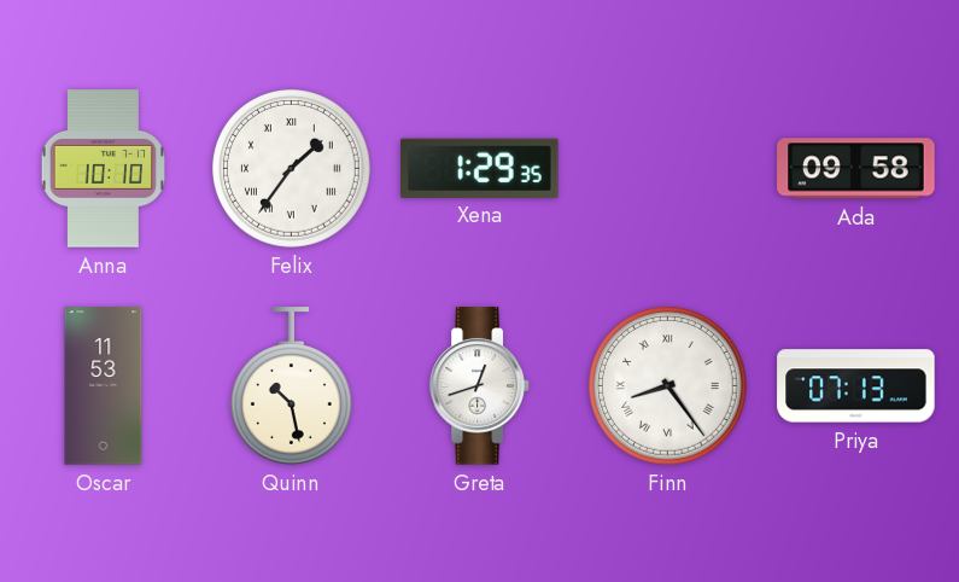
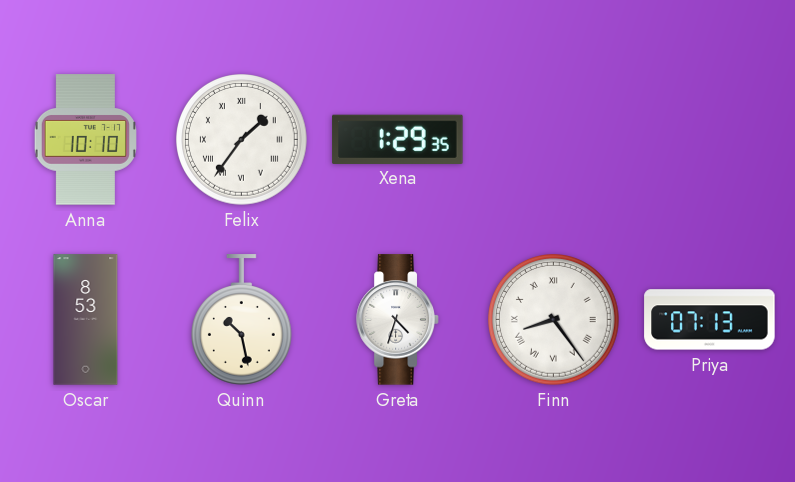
Ada: 09:58 -> none (856, 169)
Oscar: 11:53 -> 8:53 (86, 320)
Greta: 12:42 -> 4:33 (398, 320)
